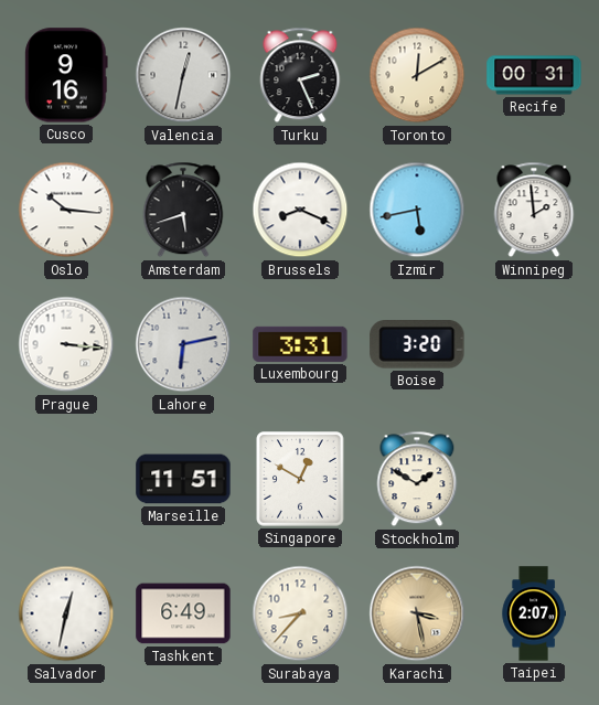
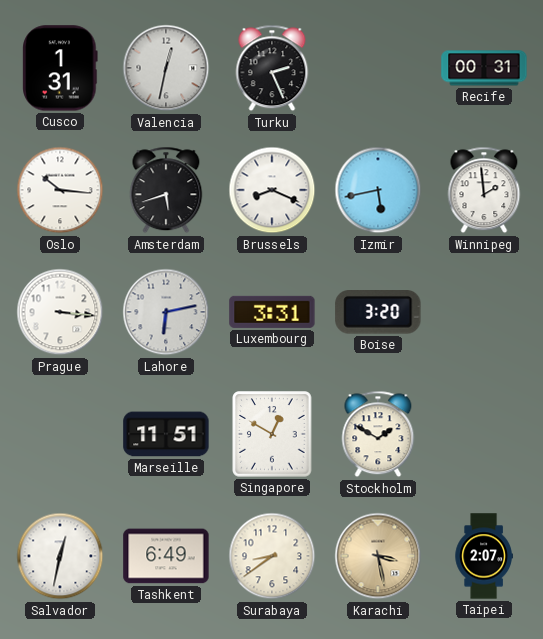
Cusco: 9:16 -> 1:31 (60, 68)
Toronto: 12:10 -> none (417, 75)
Surabaya: 8:37 -> 8:39 (272, 556)
